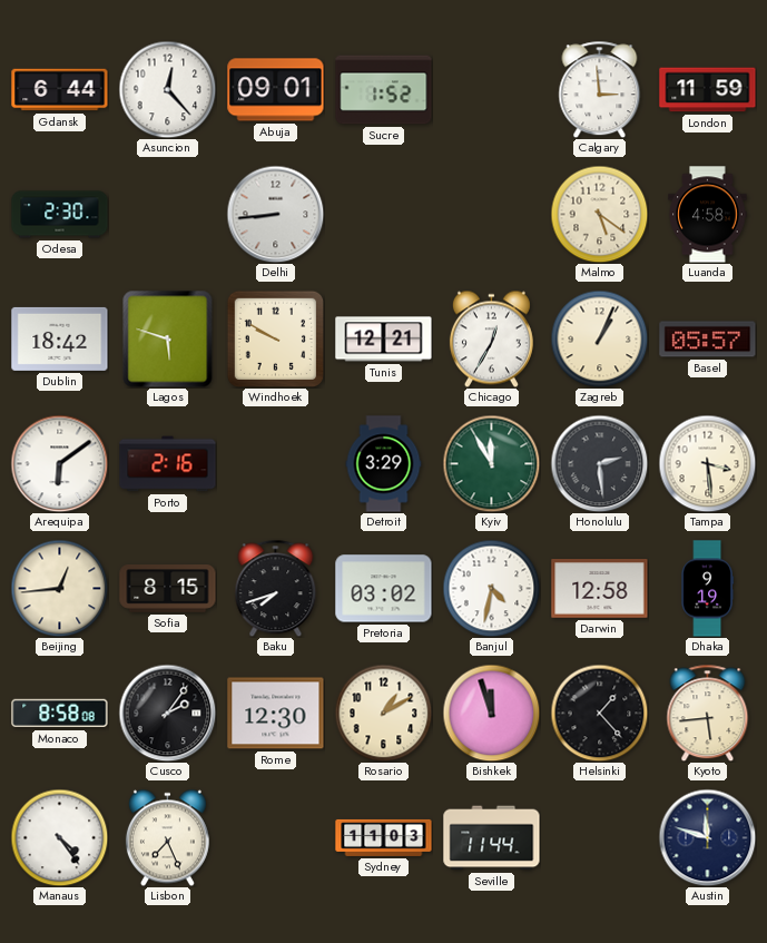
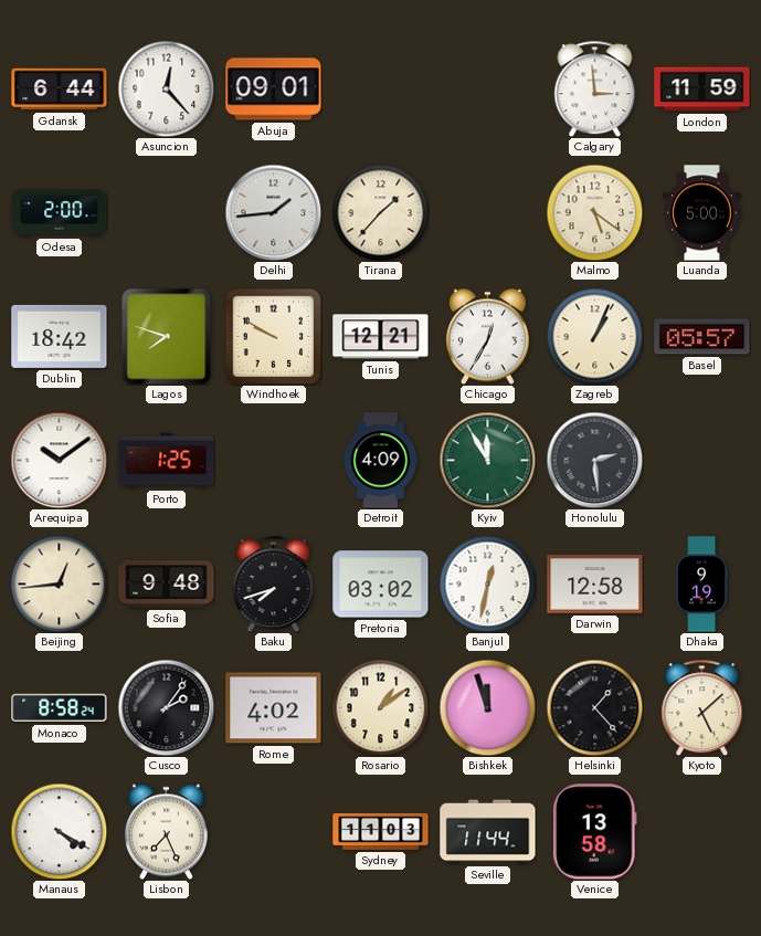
Sucre: 1:52 -> none (384, 90)
Odesa: 2:30 -> 2:00 (60, 213)
Delhi: 8:44 -> 1:44 (273, 212)
Tirana: none -> 1:37 (380, 212)
Luanda: 4:58 -> 5:00 (702, 213)
Lagos: 5:48 -> 7:48 (167, 336)
Arequipa: 6:09 -> 10:09 (59, 460)
Porto: 2:16 -> 1:25 (167, 461)
Detroit: 3:29 -> 4:09 (381, 461)
Tampa: 3:29 -> none (707, 463)
Sofia: 8:15 -> 9:48 (167, 585)
Banjul: 4:32 -> 12:32 (487, 583)
Monaco: 8:58:08 -> 8:58:24 (60, 708)
Rome: 12:30 -> 4:02 (274, 708)
Rosario: 1:10 -> 1:09 (380, 707)
Kyoto: 5:44 -> 5:08 (702, 707)
Manaus: 4:24 -> 4:20 (59, 831)
Venice: none -> 13:58 (595, 832)
Austin: 11:48 -> none (707, 837)
